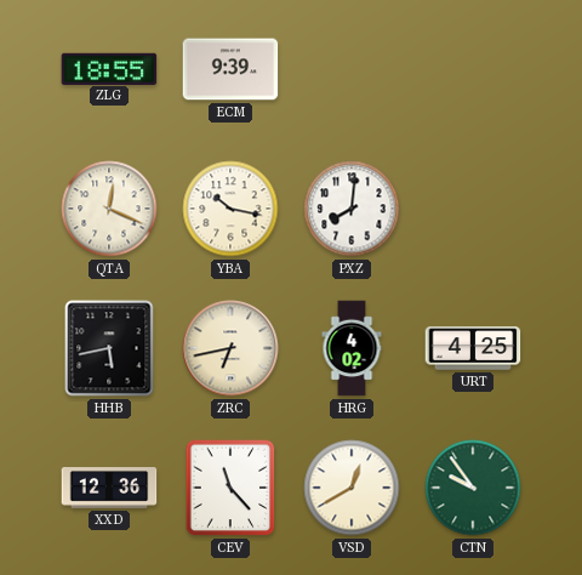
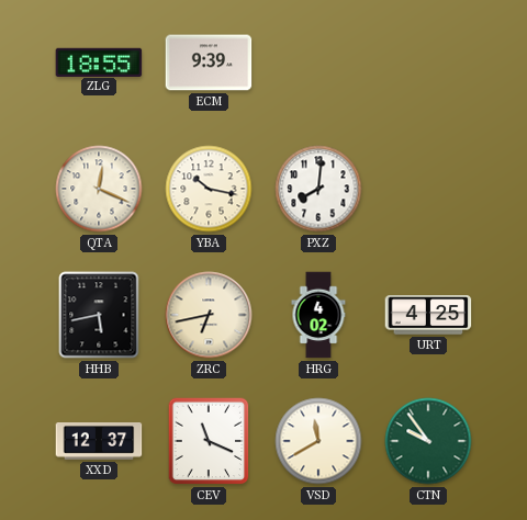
XXD: 12:36 -> 12:37 (99, 442)
CEV: 11:23 -> 11:19 (209, 441)
VSD: 12:40 -> 11:40 (318, 441)
